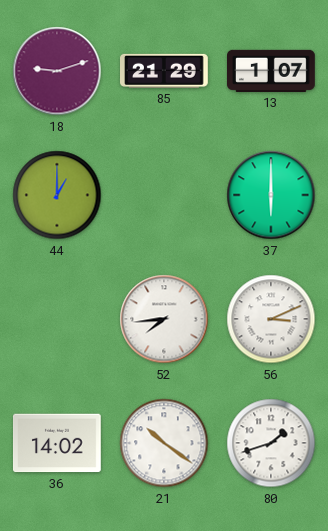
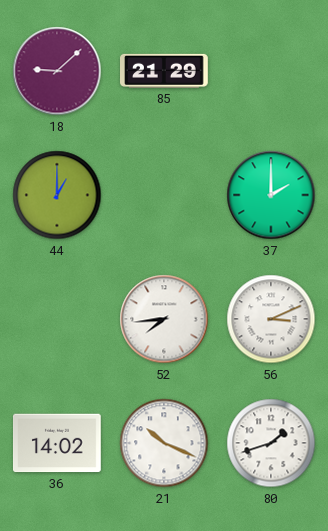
18: 9:12 -> 9:08 (57, 71)
13: 1:07 -> none (272, 71)
37: 6:00 -> 2:00 (271, 195)
21: 10:21 -> 10:19 (164, 443)
